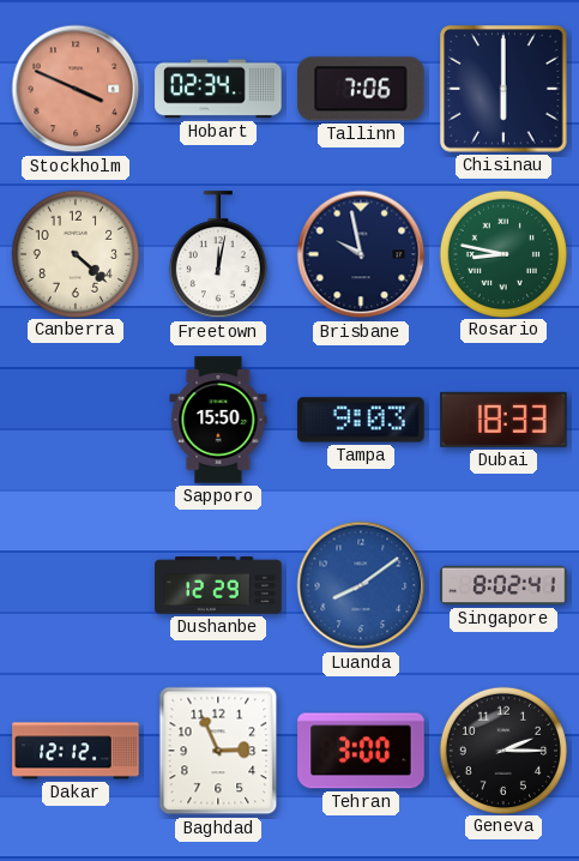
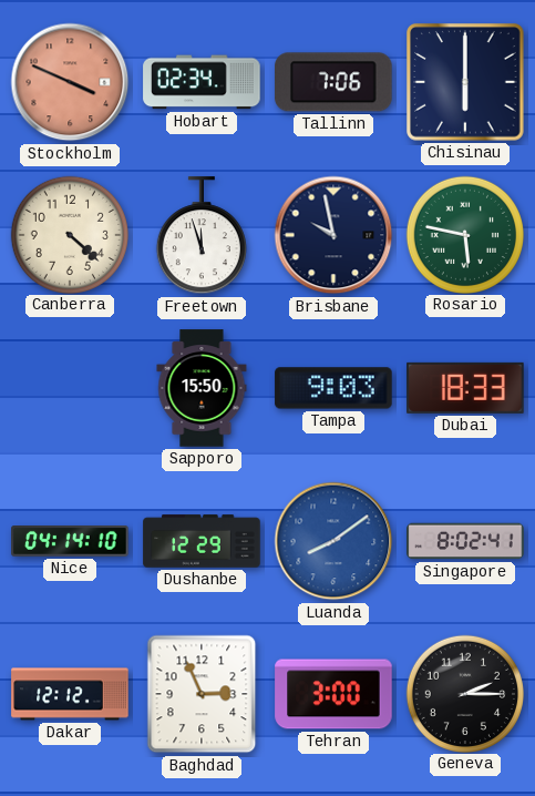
Freetown: 12:02 -> 11:57 (202, 236)
Rosario: 8:47 -> 5:47 (464, 234)
Nice: none -> 04:14 (70, 542)
